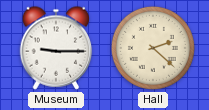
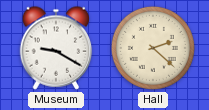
Museum: 9:15 -> 9:20 (56, 48)
